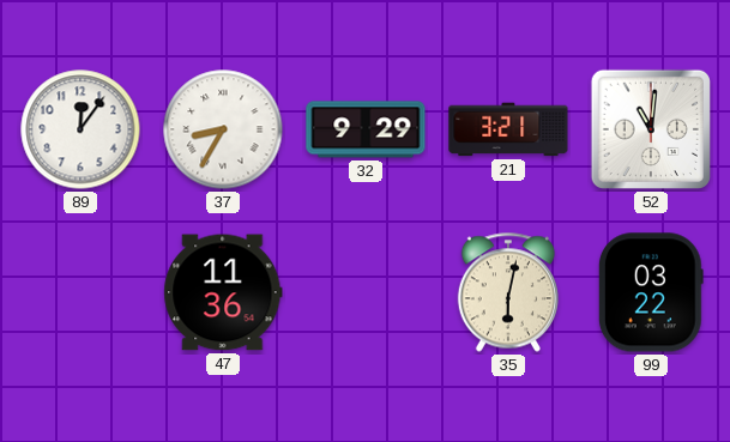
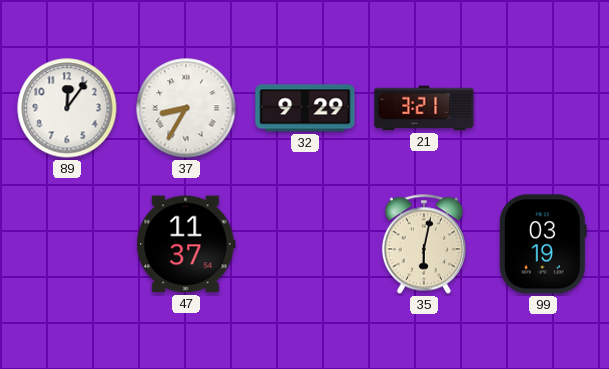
52: 11:01 -> none (651, 129)
47: 11:36 -> 11:37 (186, 244)
99: 03:22 -> 03:19 (543, 244)
